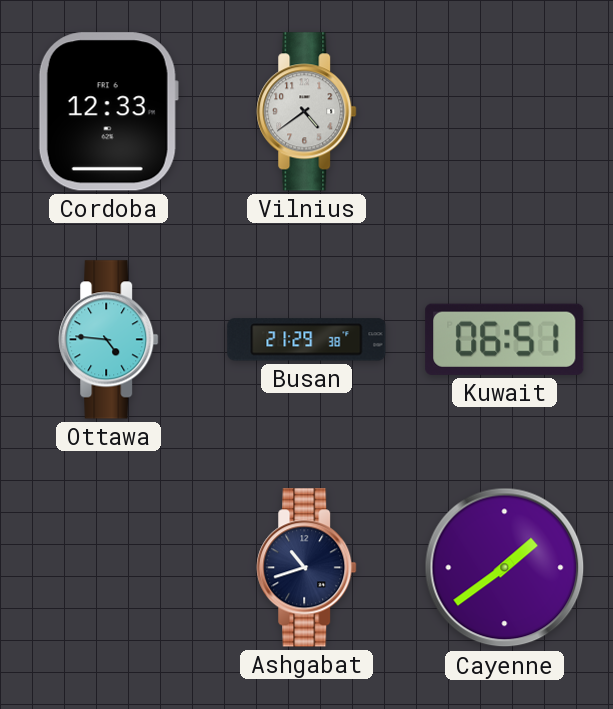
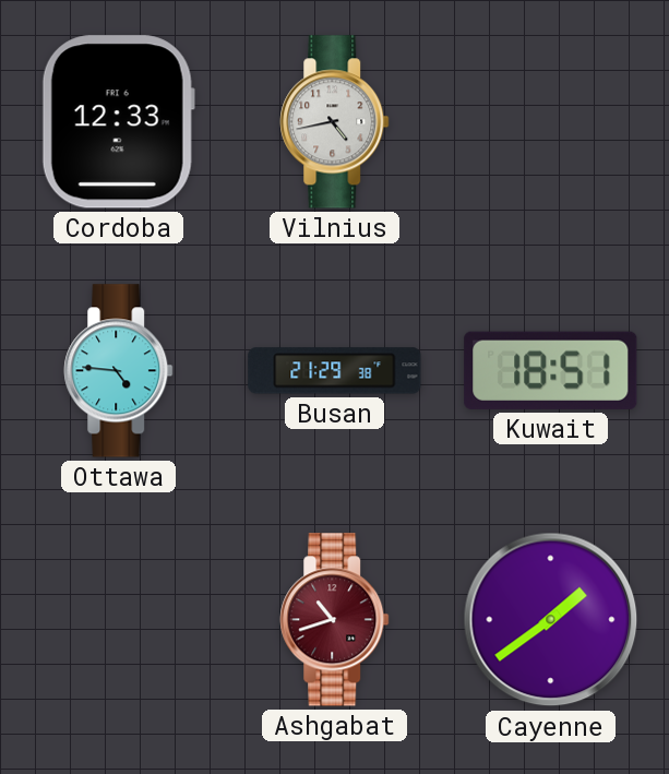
Vilnius: 4:39 -> 4:43 (335, 122)
Kuwait: 06:51 -> 18:51 (551, 370)
Ashgabat dial: navy -> burgundy (335, 620)
